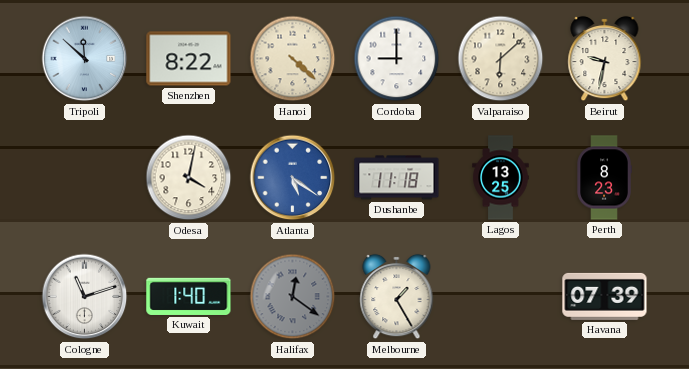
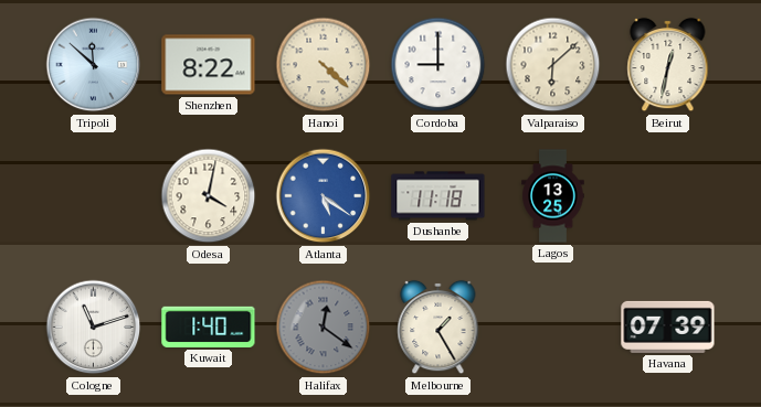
Beirut: 9:32 -> 12:32 (668, 65)
Perth: 8:23 -> none (604, 178)
